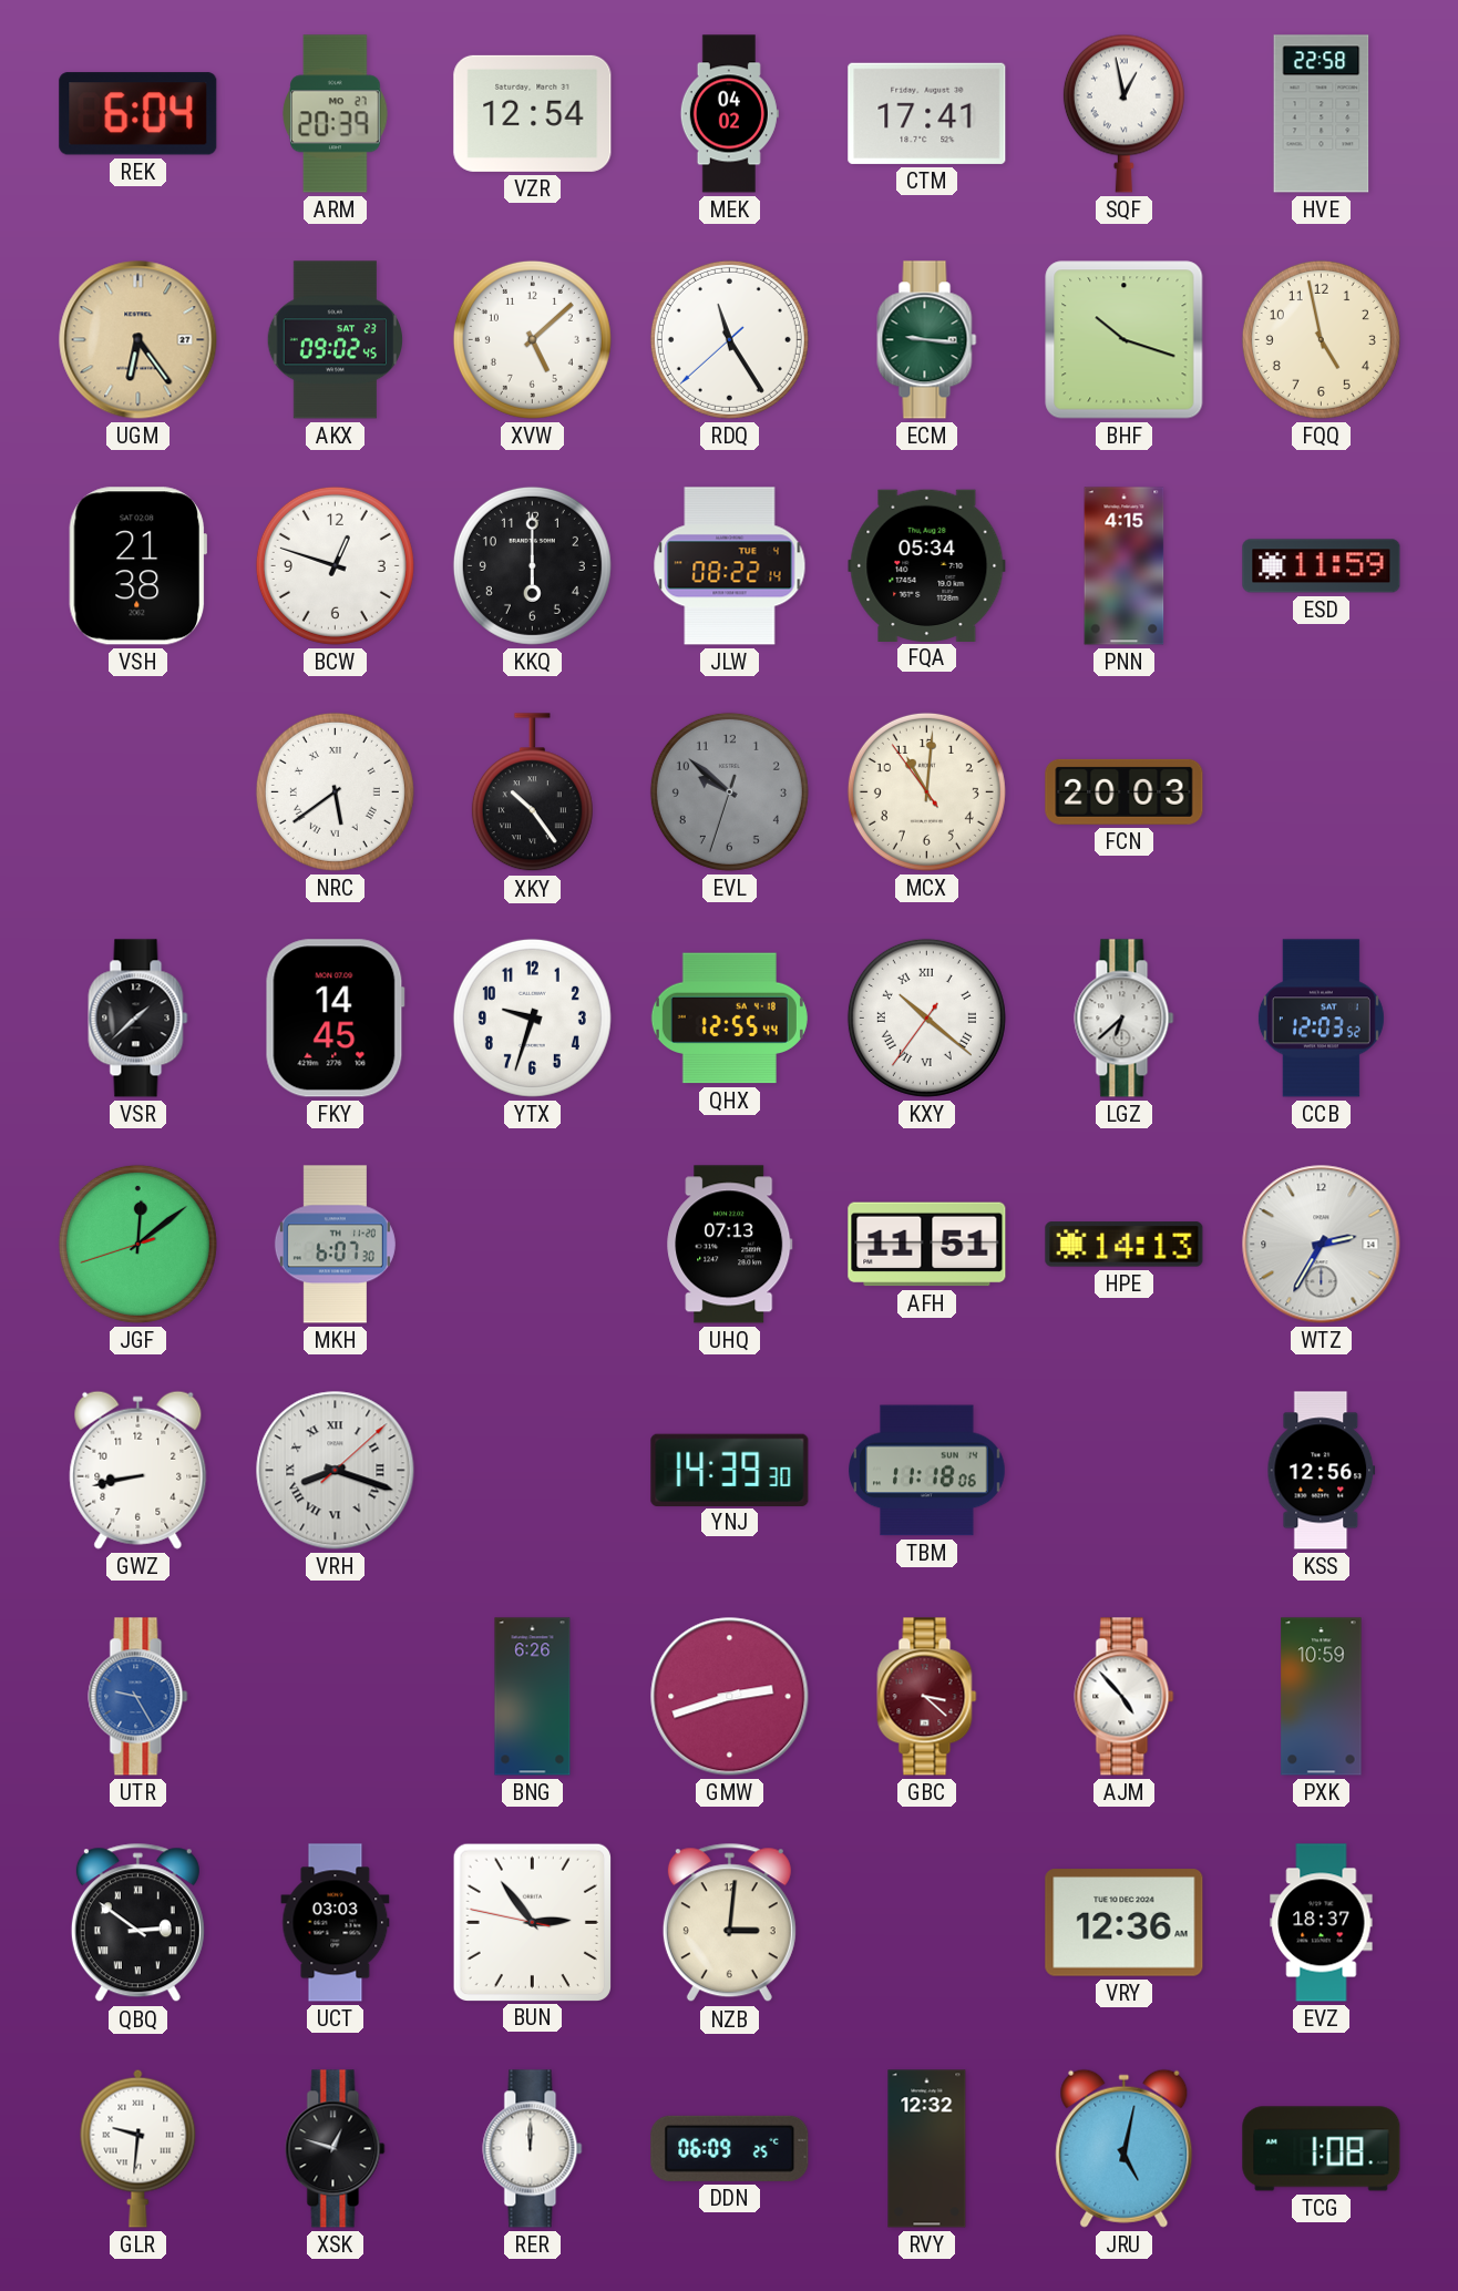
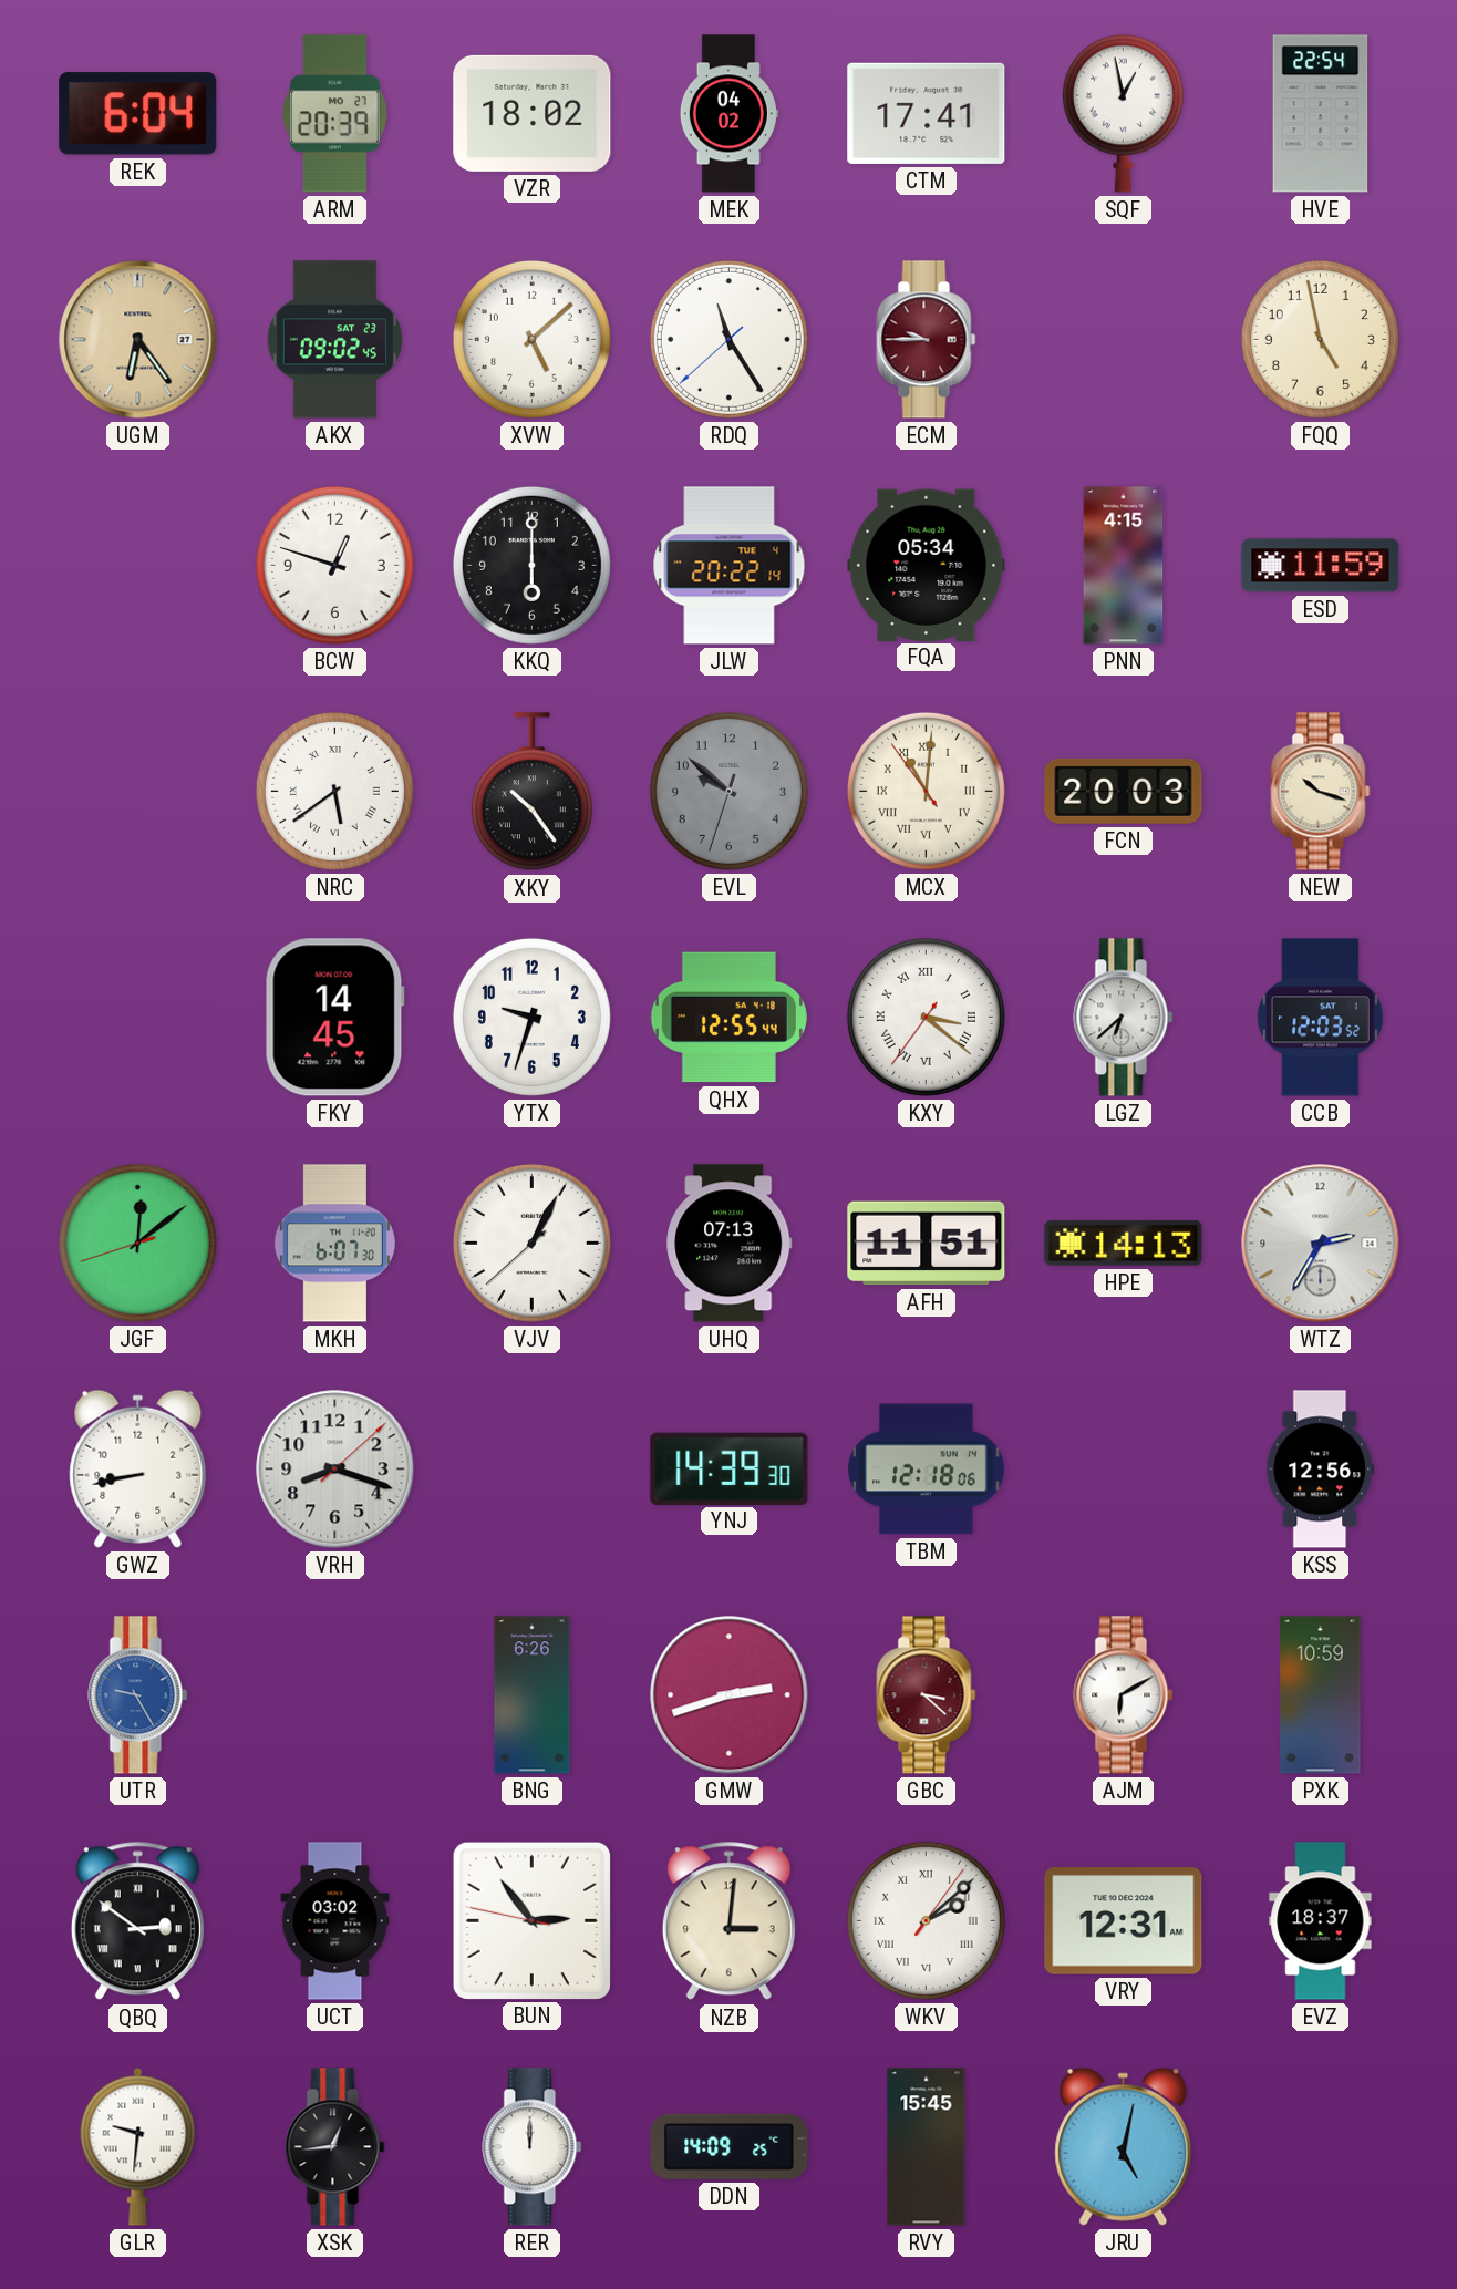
VZR: 12:54 -> 18:02 (533, 113)
HVE: 22:58 -> 22:54 (1321, 114)
ECM: 9:16 -> 9:45 (927, 340)
ECM dial: green -> burgundy (927, 340)
BHF: 10:18 -> none (1125, 340)
VSH: 21:38 -> none (137, 566)
JLW: 08:22 -> 20:22 (730, 566)
MCX numerals: Arabic -> Roman (926, 791)
NEW: none -> 10:18 (1321, 792)
VSR: 1:38 -> none (138, 1019)
KXY: 10:21 -> 3:21 (926, 1017)
VJV: none -> 1:04 (531, 1243)
VRH numerals: Roman -> Arabic (335, 1470)
TBM: 11:18 -> 12:18 (927, 1470)
AJM: 4:53 -> 6:10 (1124, 1695)
UCT: 03:03 -> 03:02 (335, 1921)
WKV: none -> 2:08 (926, 1920)
VRY: 12:36 -> 12:31 (1124, 1921)
XSK: 12:48 -> 12:44 (335, 2147)
DDN: 06:09 -> 14:09 (730, 2146)
RVY: 12:32 -> 15:45 (927, 2147)
TCG: 1:08 -> none (1322, 2149)
